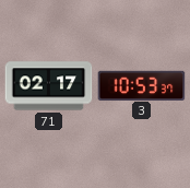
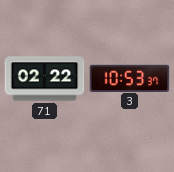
71: 02:17 -> 02:22 (44, 79)
